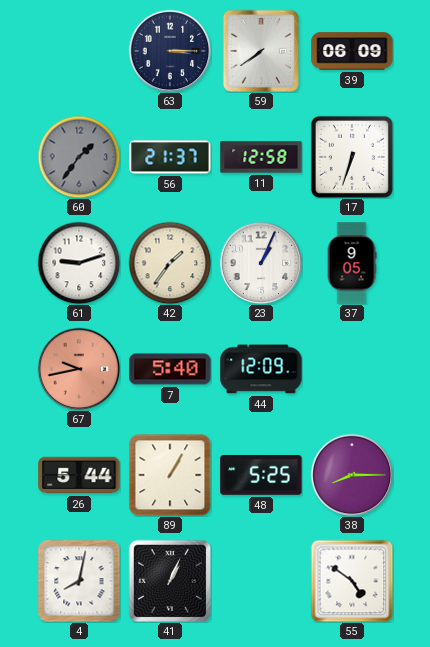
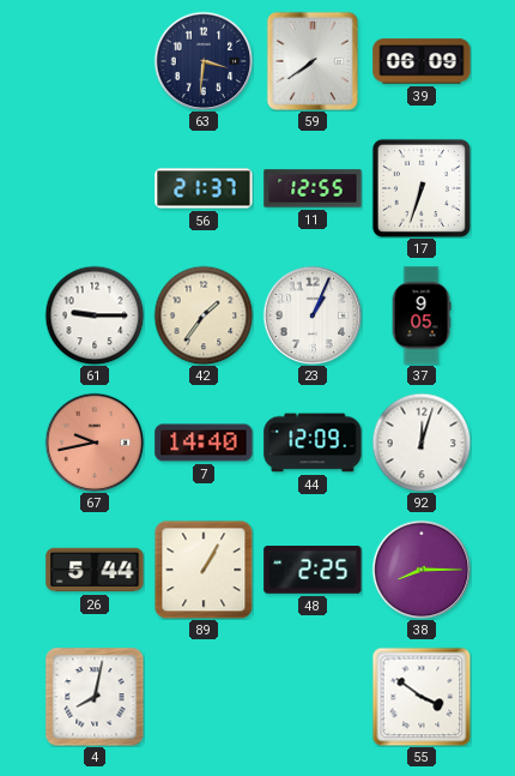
63: 3:15 -> 3:31 (204, 61)
60: 1:36 -> none (79, 157)
11: 12:58 -> 12:55 (313, 188)
61: 9:12 -> 9:15 (95, 315)
7: 5:40 -> 14:40 (204, 443)
92: none -> 12:03 (422, 443)
48: 5:25 -> 2:25 (313, 571)
41: 1:04 -> none (169, 580)
55: 4:51 -> 3:51 (422, 697)
